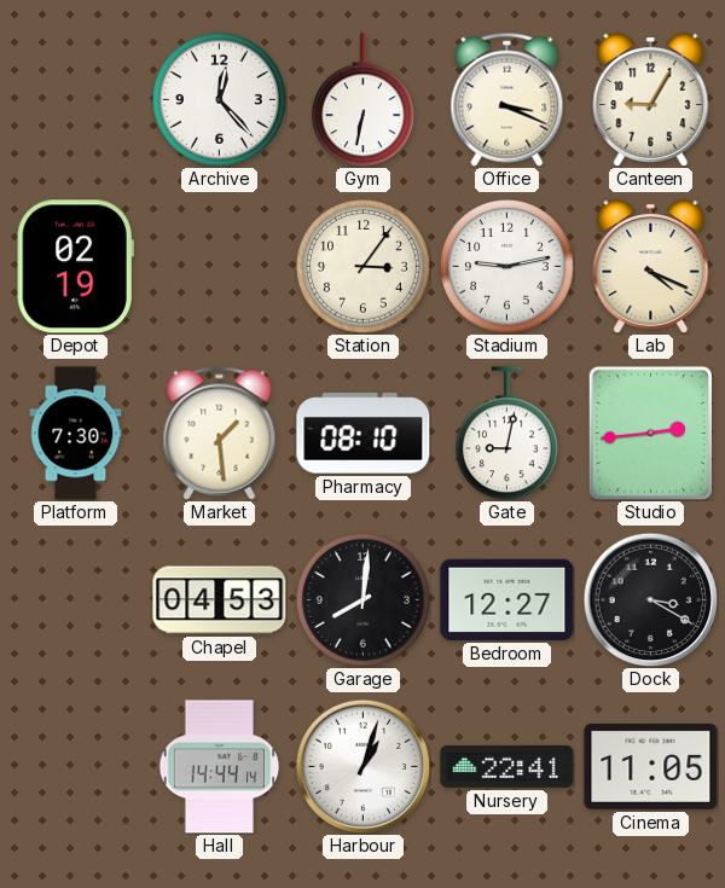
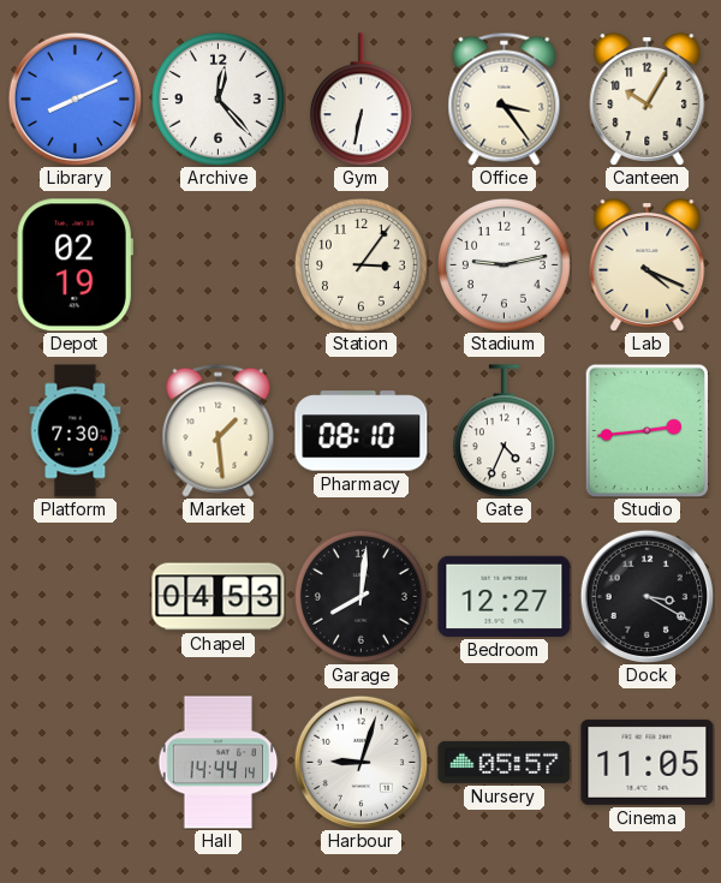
Library: none -> 8:11 (75, 99)
Office: 3:19 -> 3:24 (505, 99)
Canteen: 9:05 -> 10:05 (648, 100)
Gate: 9:02 -> 4:34 (503, 431)
Harbour: 1:03 -> 9:03 (360, 762)
Nursery: 22:41 -> 05:57 (505, 762)
